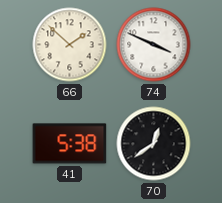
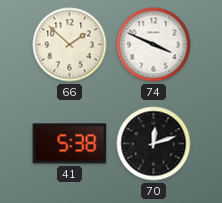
70: 12:39 -> 12:12 (154, 144)
